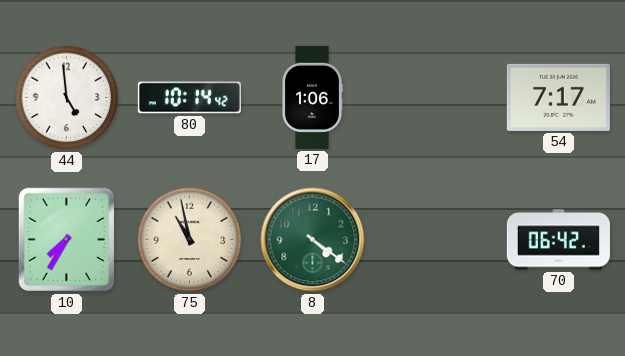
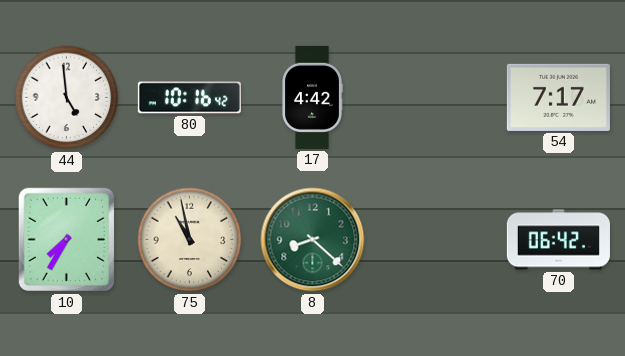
80: 10:14 -> 10:16 (189, 98)
17: 1:06 -> 4:42 (313, 97)
8: 4:21 -> 8:22 (313, 240)
